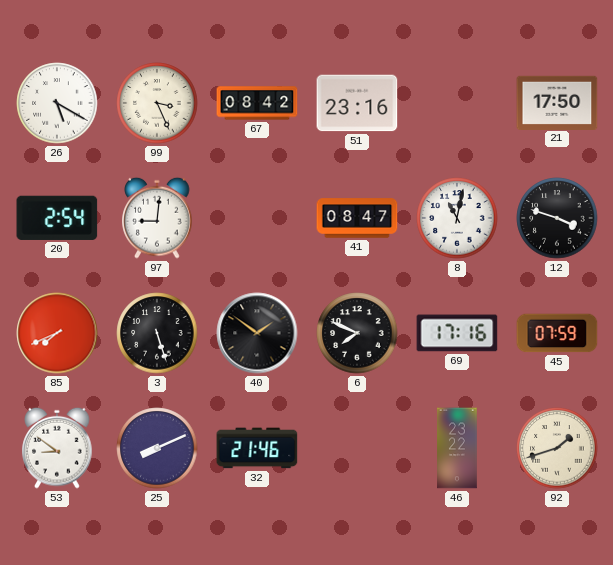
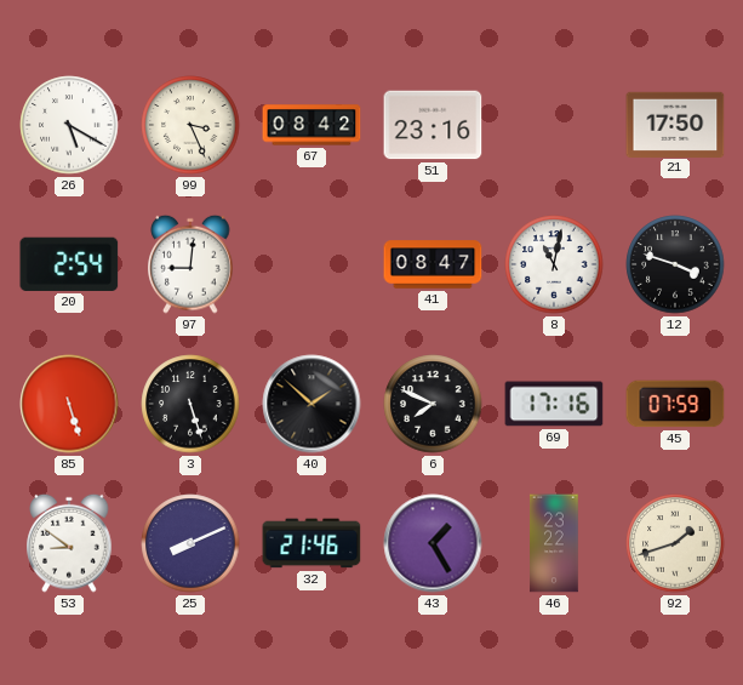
85: 7:41 -> 5:27 (69, 404)
40: 1:51 -> 1:52 (312, 404)
43: none -> 1:25 (433, 543)
